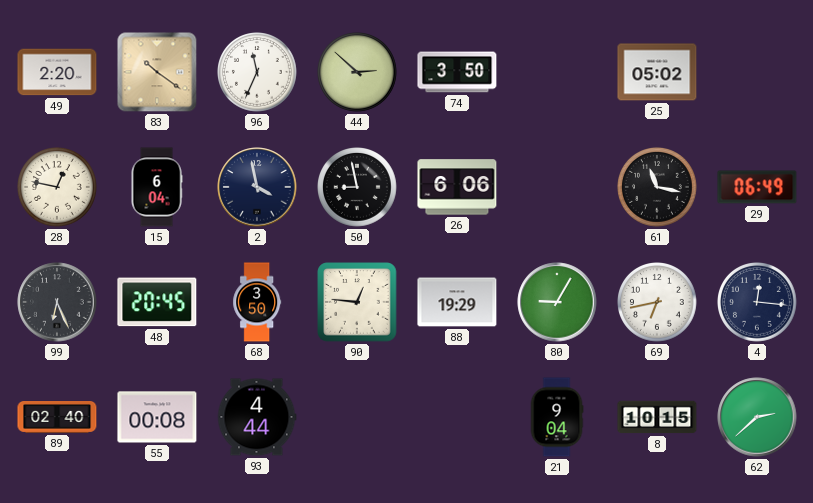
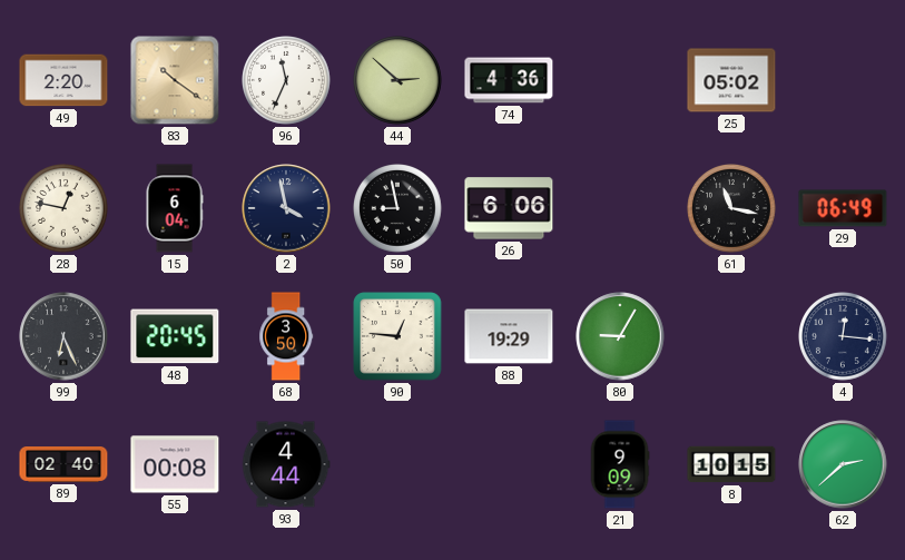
74: 3:50 -> 4:36 (509, 80)
69: 6:43 -> none (658, 303)
21: 9:04 -> 9:09 (620, 464)
